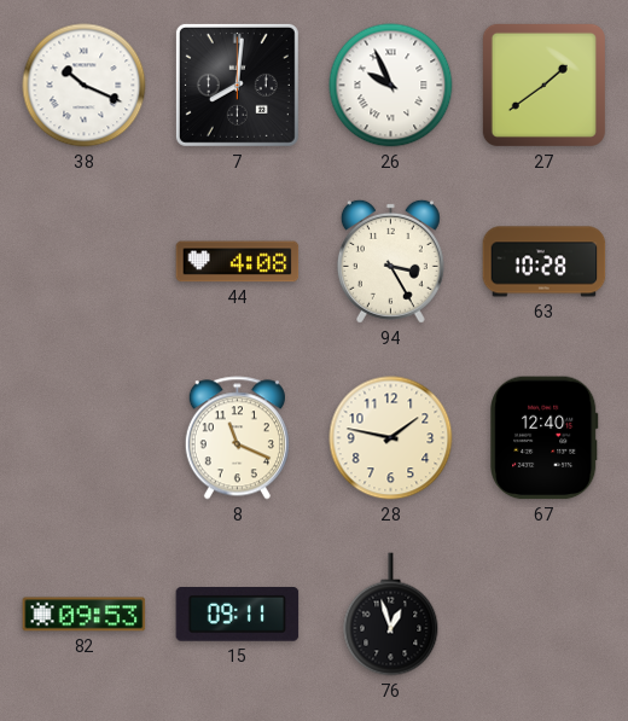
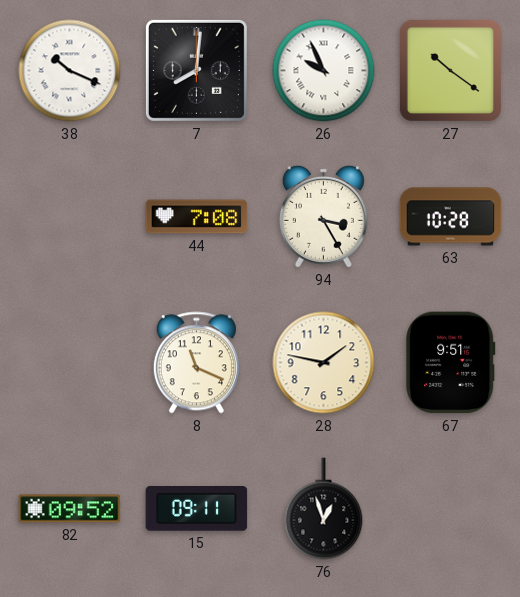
27: 1:39 -> 10:21 (450, 70)
44: 4:08 -> 7:08 (197, 217)
67: 12:40 -> 9:51 (451, 363)
82: 09:53 -> 09:52 (70, 509)
